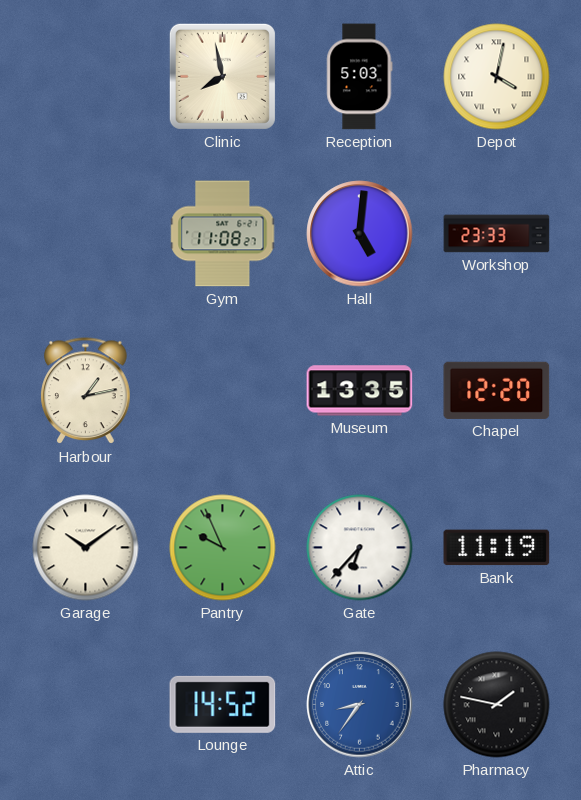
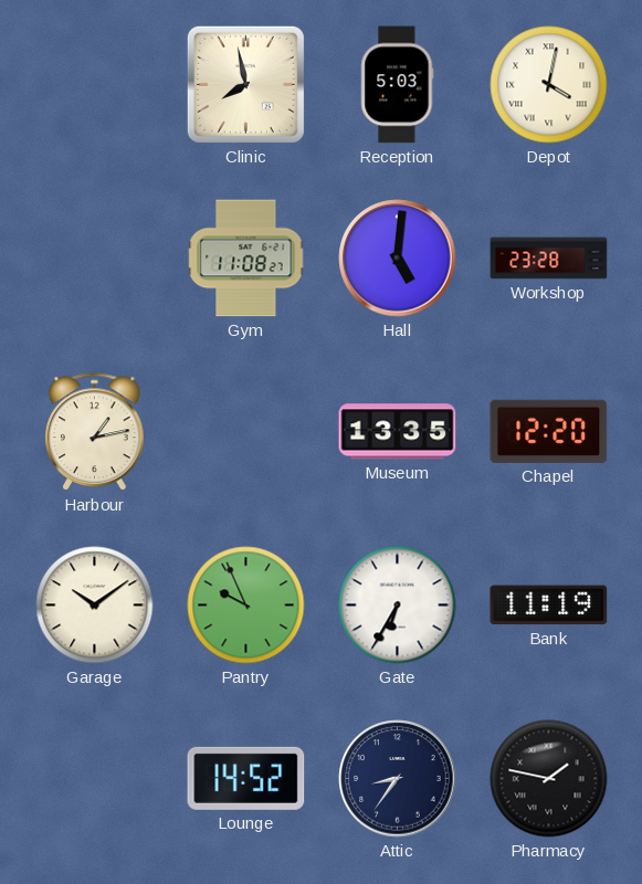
Workshop: 23:33 -> 23:28 (549, 259)
Gate: 6:37 -> 6:35 (398, 606)
Attic dial: blue -> navy (398, 779)
